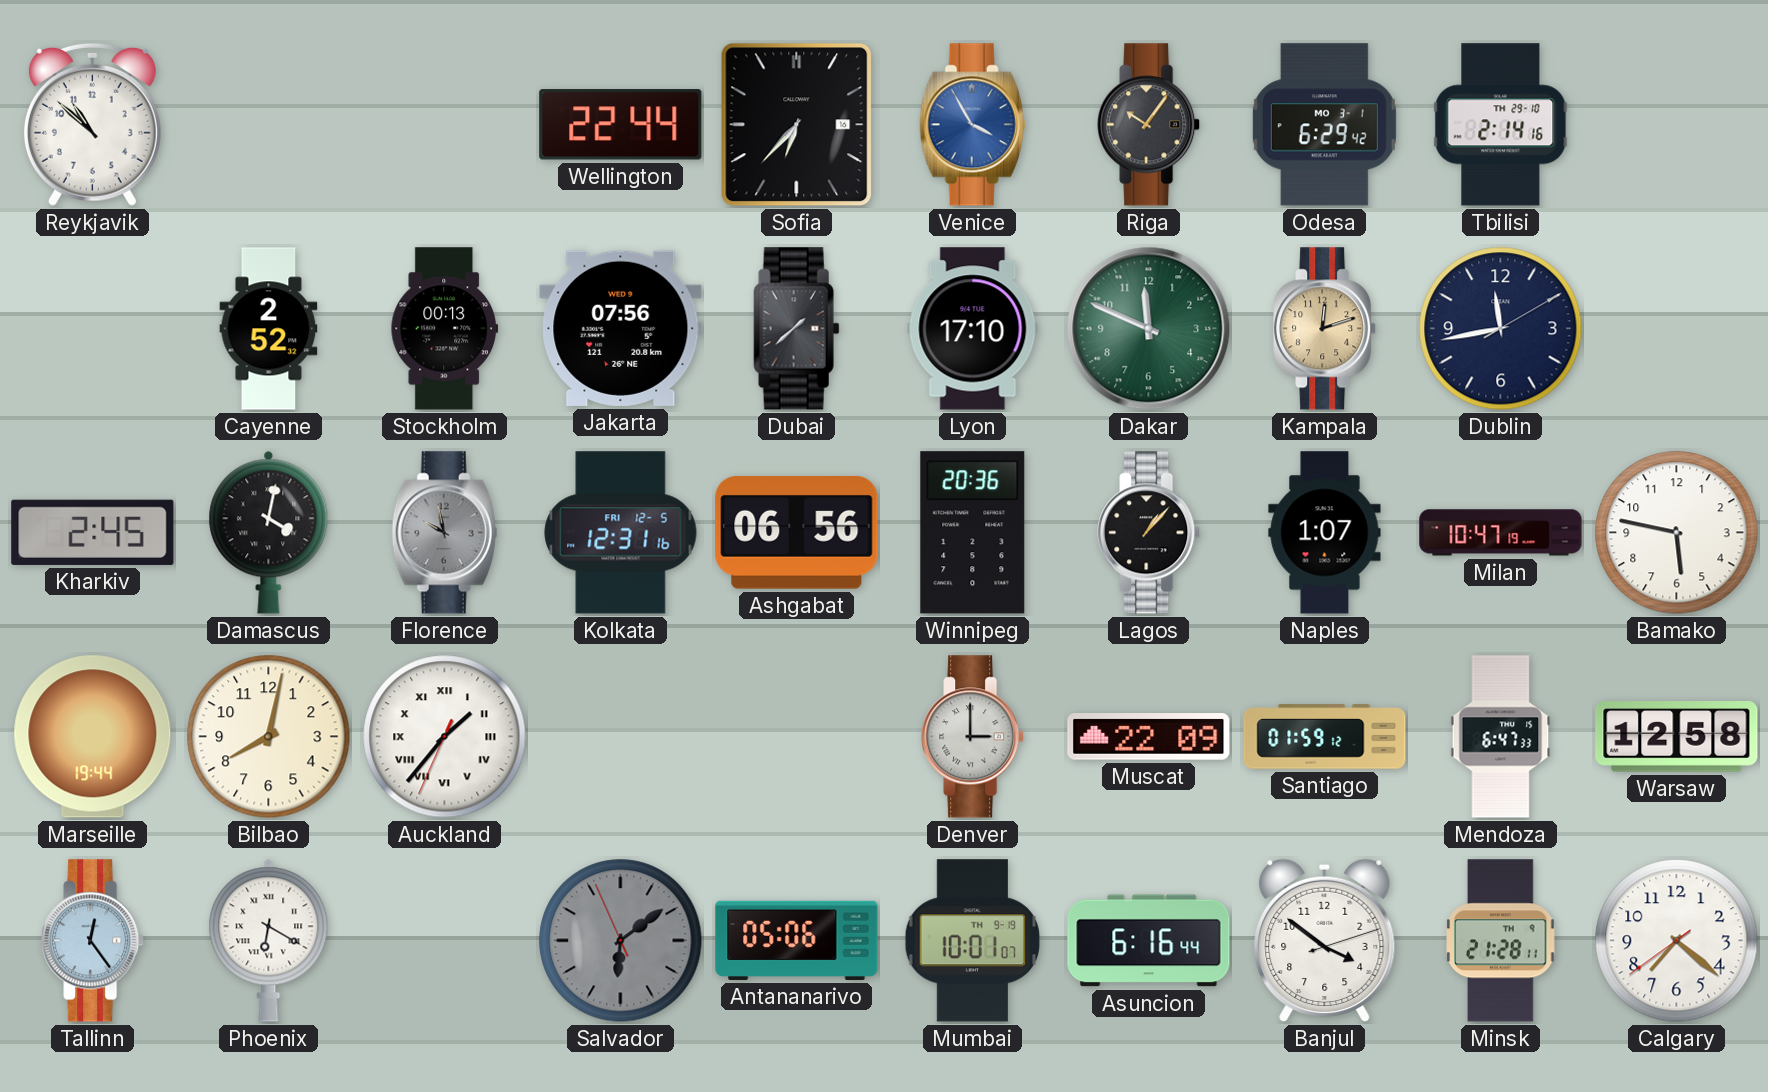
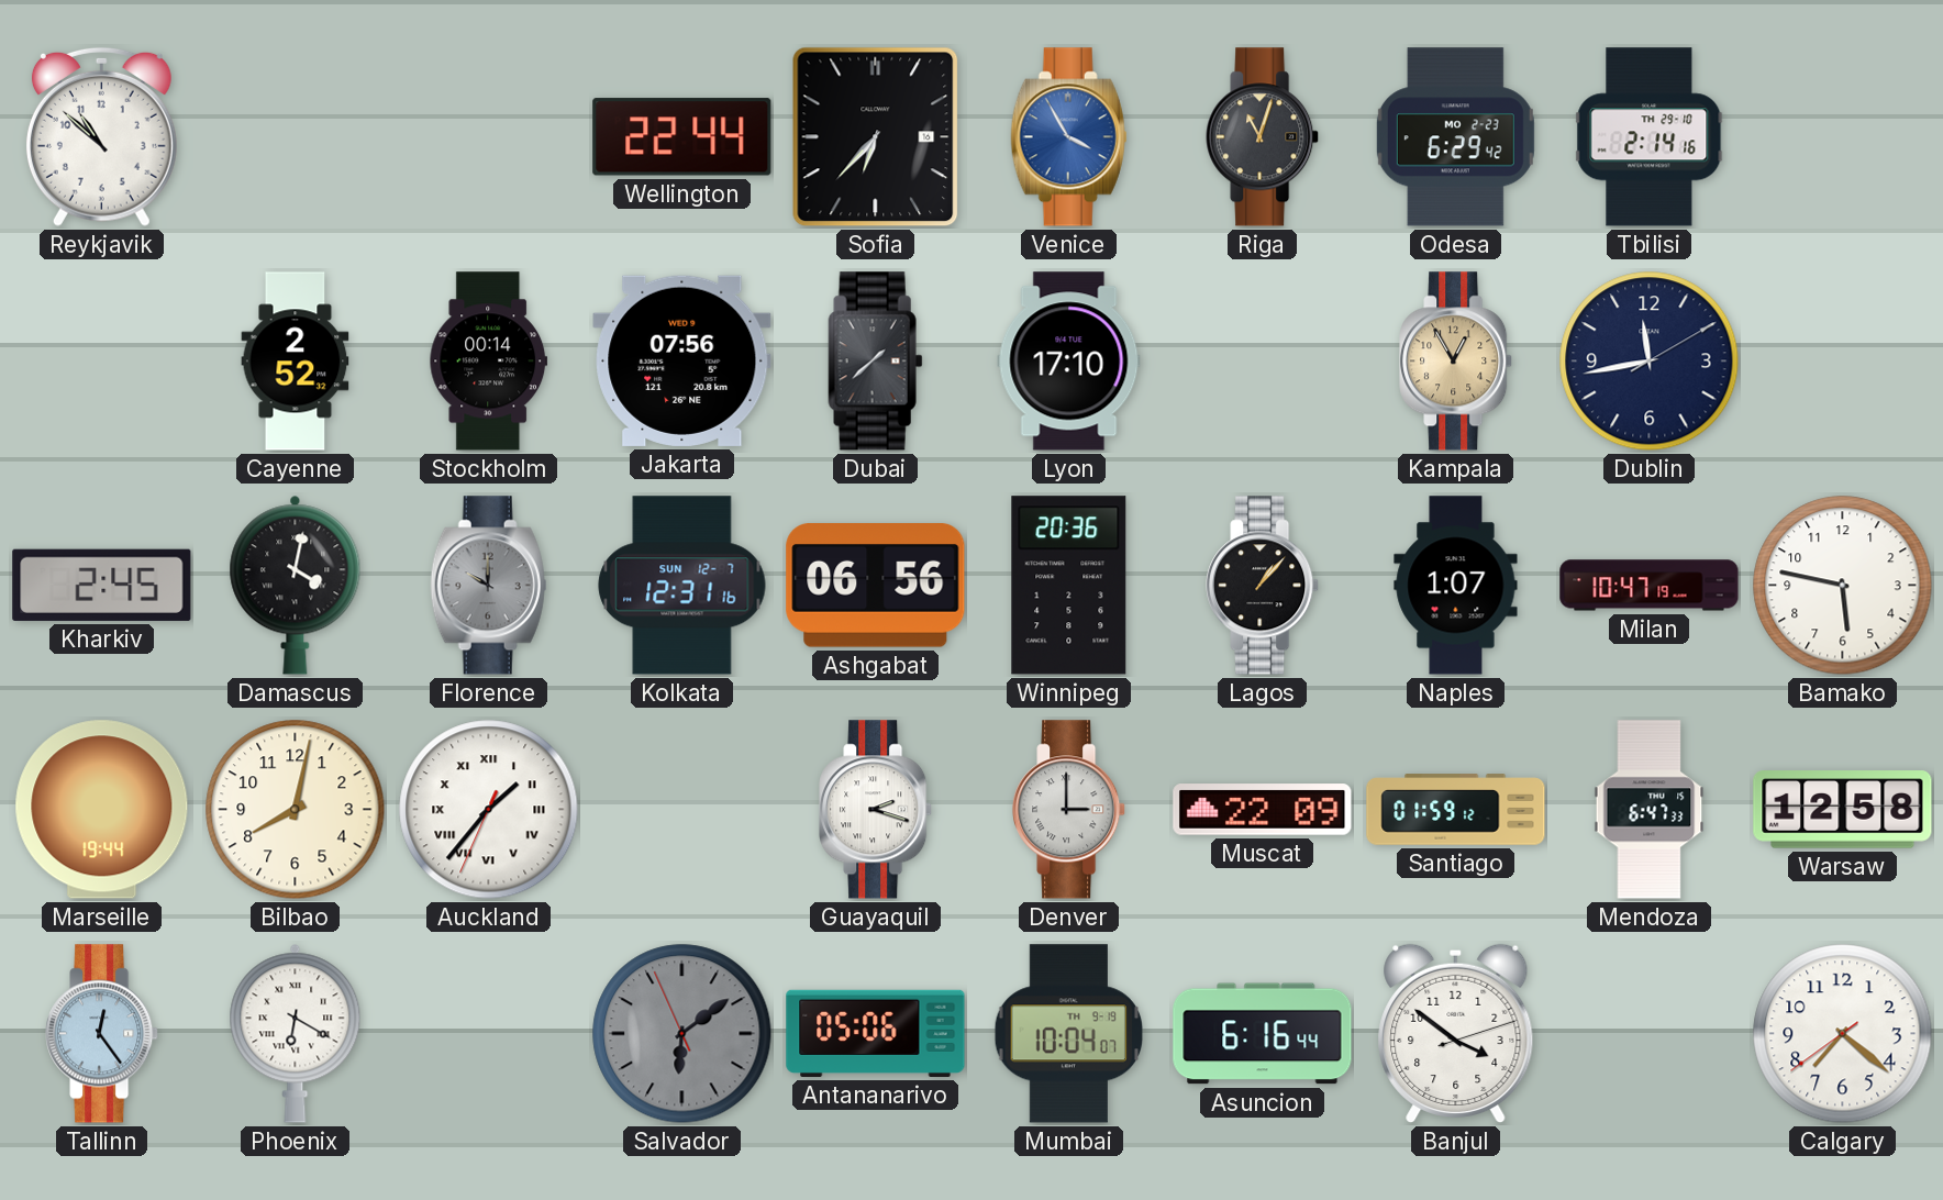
Riga: 10:06 -> 11:03 (1263, 137)
Odesa date: MO 3-1 -> MO 2-23 (1455, 137)
Stockholm: 00:13 -> 00:14 (489, 362)
Dakar: 11:49 -> none (1149, 329)
Kampala: 12:12 -> 12:55 (1456, 362)
Florence: 9:58 -> 10:00 (489, 586)
Kolkata date: FRI 12-5 -> SUN 12-7 (682, 586)
Guayaquil: none -> 2:18 (876, 810)
Mumbai: 10:01 -> 10:04 (1068, 1034)
Minsk: 21:28 -> none (1501, 941)
